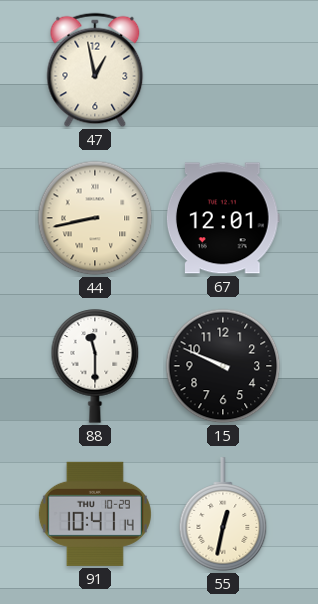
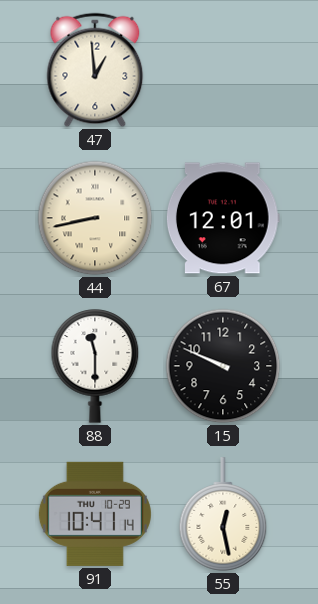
47: 12:58 -> 12:59 (95, 70)
55: 12:32 -> 12:28 (223, 514)
